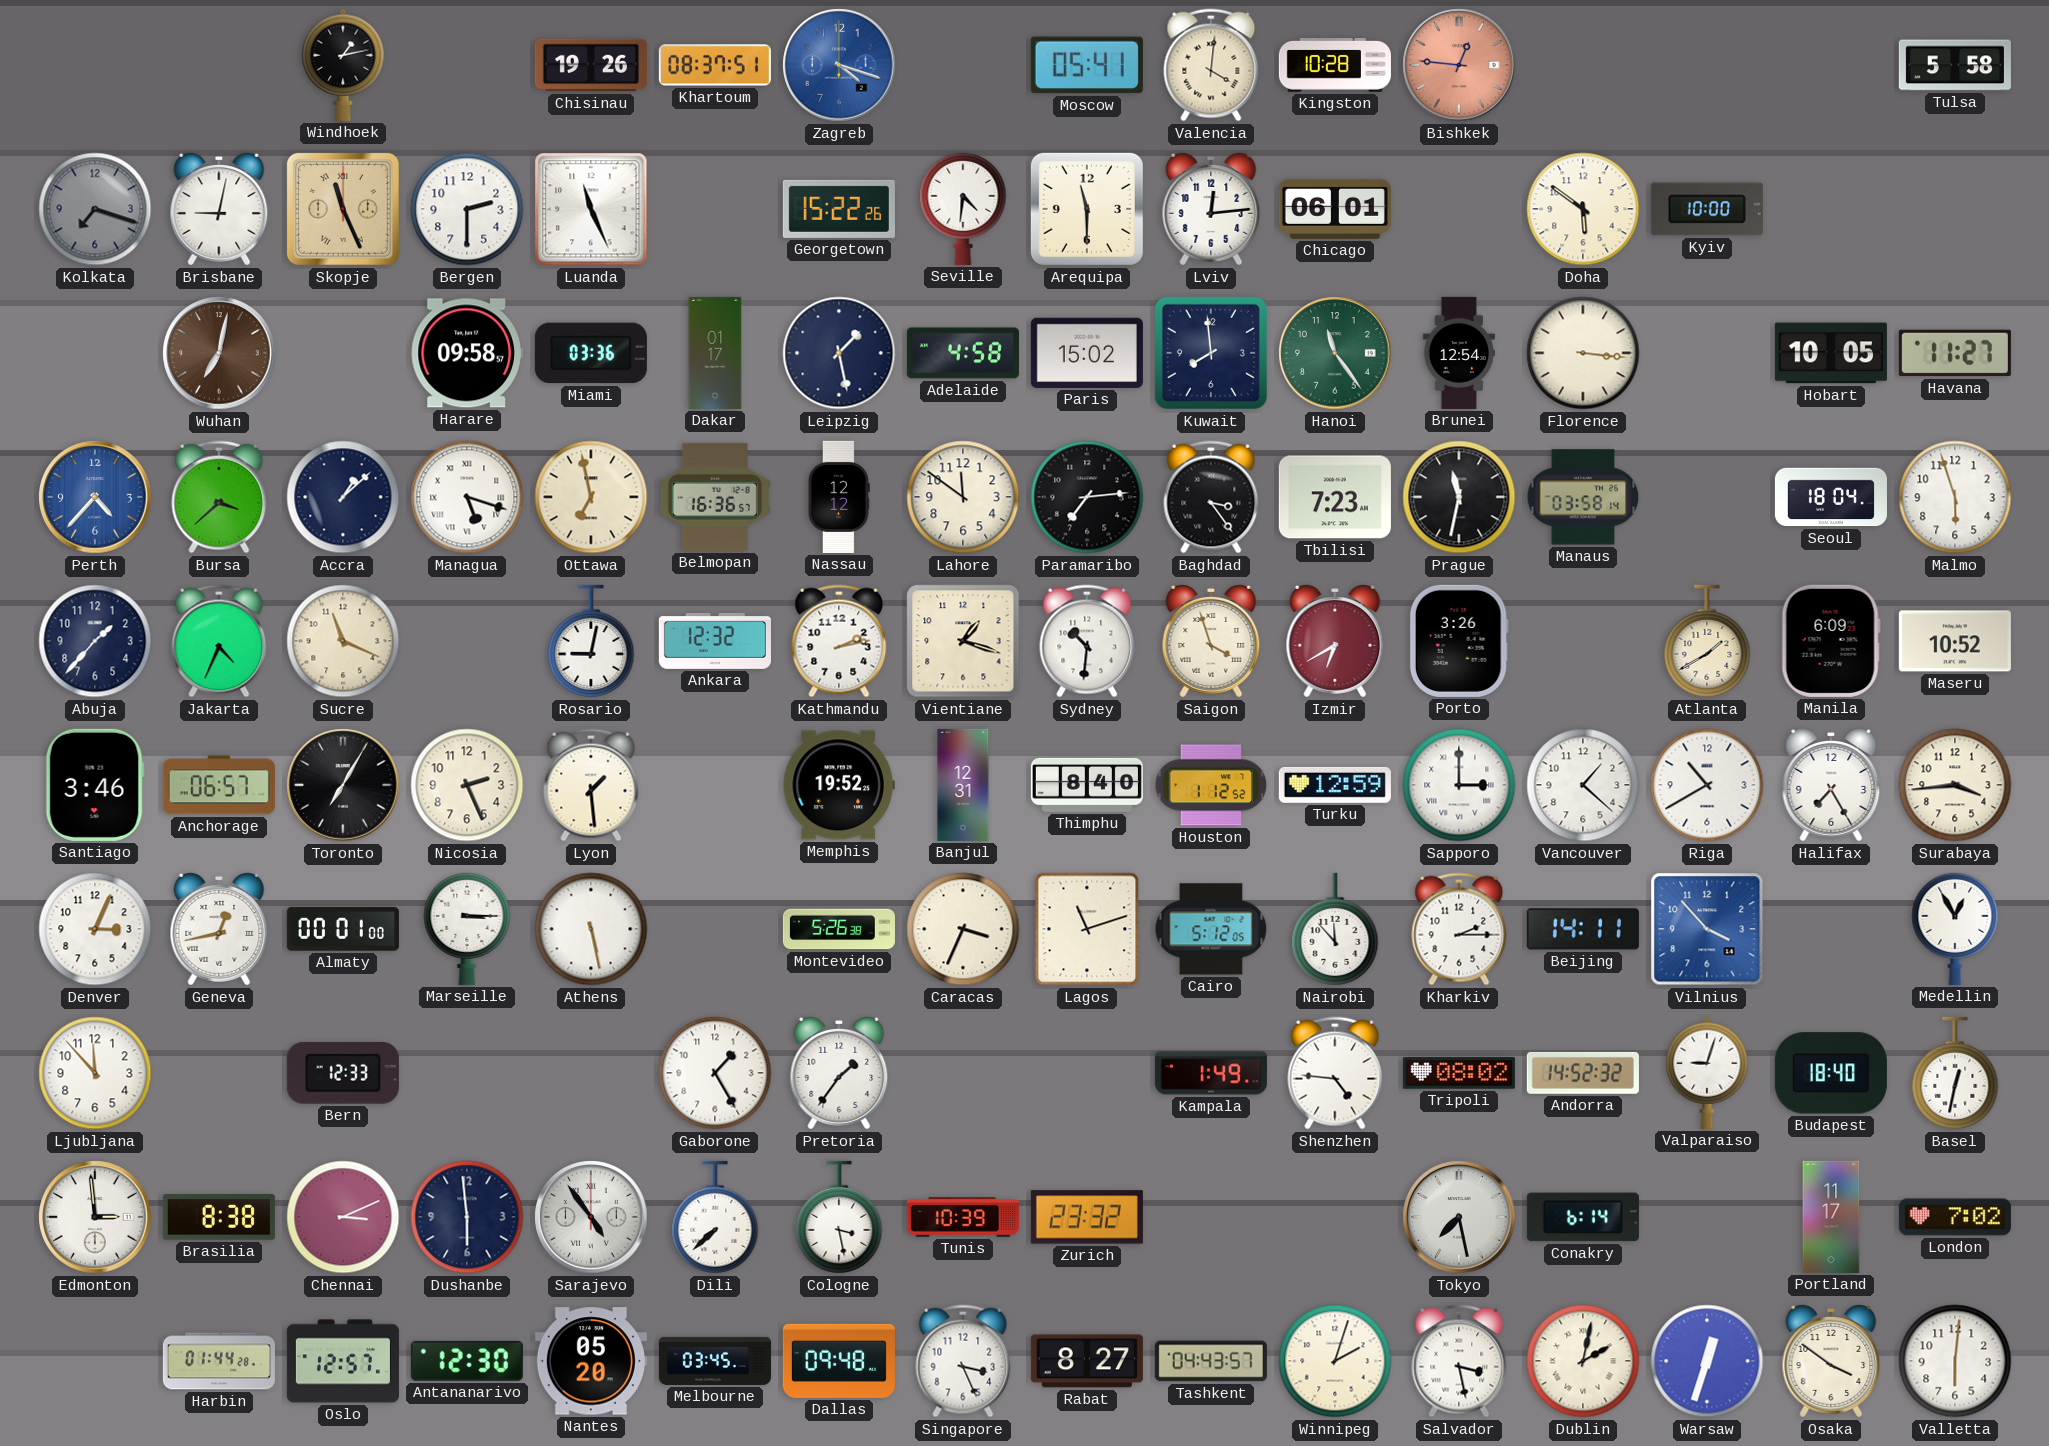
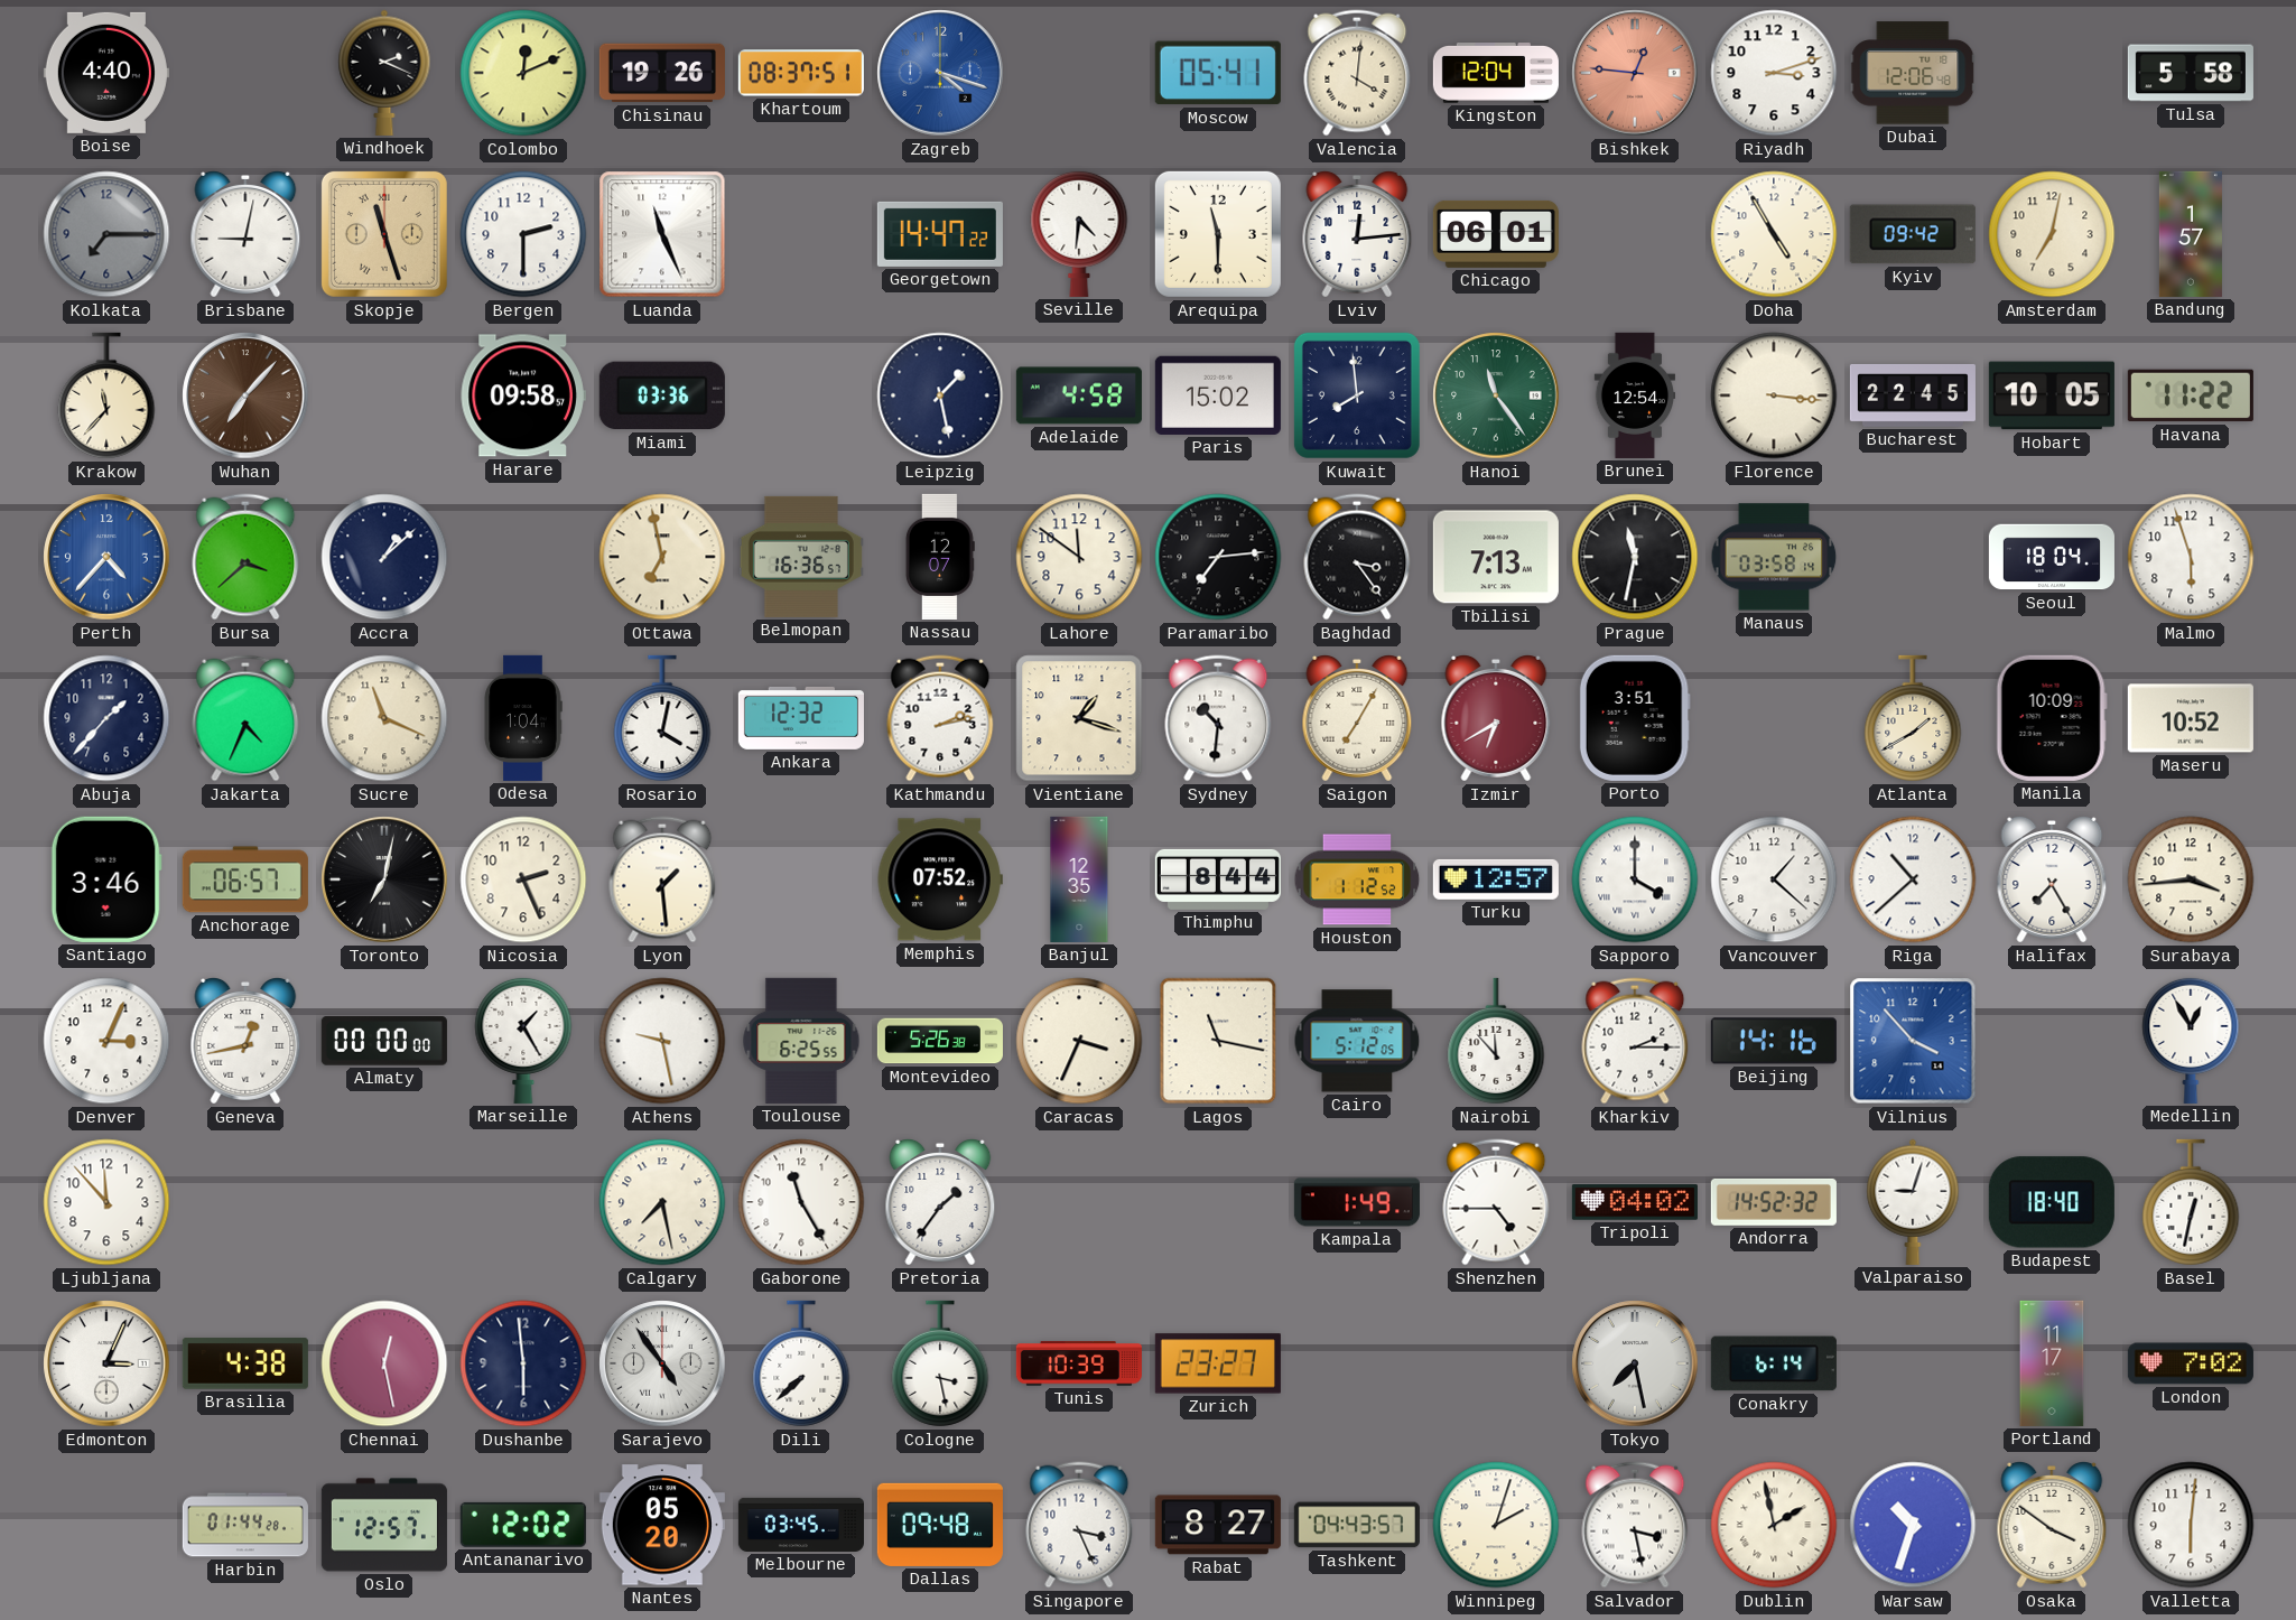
Boise: none -> 4:40 (106, 73)
Windhoek: 1:13 -> 2:19 (384, 73)
Colombo: none -> 12:11 (523, 73)
Kingston: 10:28 -> 12:04 (1496, 74)
Riyadh: none -> 3:12 (1774, 73)
Dubai: none -> 12:06 (1913, 73)
Kolkata: 7:18 -> 7:15 (106, 234)
Skopje: 11:26 -> 11:27 (384, 234)
Georgetown: 15:22 -> 14:47 (940, 234)
Doha: 5:51 -> 4:55 (1774, 234)
Kyiv: 10:00 -> 09:42 (1913, 234)
Amsterdam: none -> 7:02 (2052, 234)
Bandung: none -> 1:57 (2191, 234)
Krakow: none -> 11:37 (106, 395)
Wuhan: 7:02 -> 7:07 (245, 395)
Dakar: 01:17 -> none (715, 353)
Bucharest: none -> 22:45 (1913, 395)
Havana: 11:27 -> 11:22 (2191, 395)
Managua: 5:18 -> none (467, 497)
Nassau: 12:12 -> 12:07 (940, 557)
Tbilisi: 7:23 -> 7:13 (1496, 557)
Odesa: none -> 1:04 (523, 718)
Rosario: 9:02 -> 4:02 (662, 718)
Saigon: 3:57 -> 7:05 (1357, 719)
Porto: 3:26 -> 3:51 (1635, 718)
Manila: 6:09 -> 10:09 (2052, 718)
Toronto: 7:05 -> 7:02 (384, 879)
Memphis: 19:52 -> 07:52 (940, 879)
Banjul: 12:31 -> 12:35 (1079, 879)
Thimphu: 8:40 -> 8:44 (1218, 879)
Turku: 12:59 -> 12:57 (1496, 879)
Sapporo: 3:00 -> 4:00 (1635, 879)
Riga: 10:40 -> 10:38 (1913, 879)
Almaty: 00:01 -> 00:00 (384, 1041)
Marseille: 3:15 -> 1:25 (523, 1040)
Athens: 5:28 -> 9:28 (662, 1041)
Toulouse: none -> 6:25 (801, 1041)
Lagos: 11:12 -> 11:17 (1218, 1041)
Beijing: 14:11 -> 14:16 (1774, 1041)
Bern: 12:33 -> none (343, 1074)
Calgary: none -> 7:28 (662, 1202)
Gaborone: 1:25 -> 11:25 (801, 1202)
Shenzhen: 4:46 -> 4:45 (1496, 1202)
Tripoli: 08:02 -> 04:02 (1635, 1202)
Edmonton: 2:59 -> 3:04 (106, 1363)
Brasilia: 8:38 -> 4:38 (245, 1363)
Chennai: 3:11 -> 12:28 (384, 1363)
Zurich: 23:32 -> 23:27 (1218, 1363)
Antananarivo: 12:30 -> 12:02 (523, 1525)
Dublin: 2:02 -> 1:58 (1774, 1525)
Warsaw: 12:33 -> 10:33 (1913, 1525)
